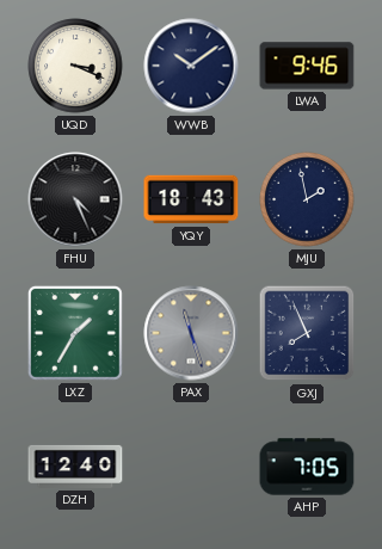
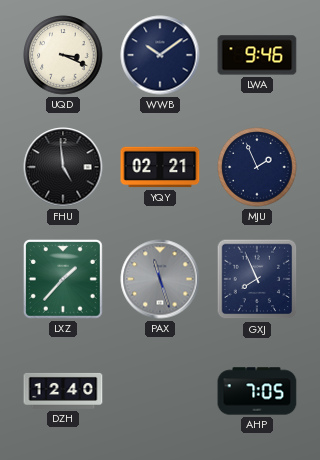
FHU: 4:26 -> 4:59 (63, 167)
YQY: 18:43 -> 02:21 (160, 167)
MJU: 1:58 -> 1:56 (257, 167)
LXZ: 1:35 -> 1:37 (63, 279)
